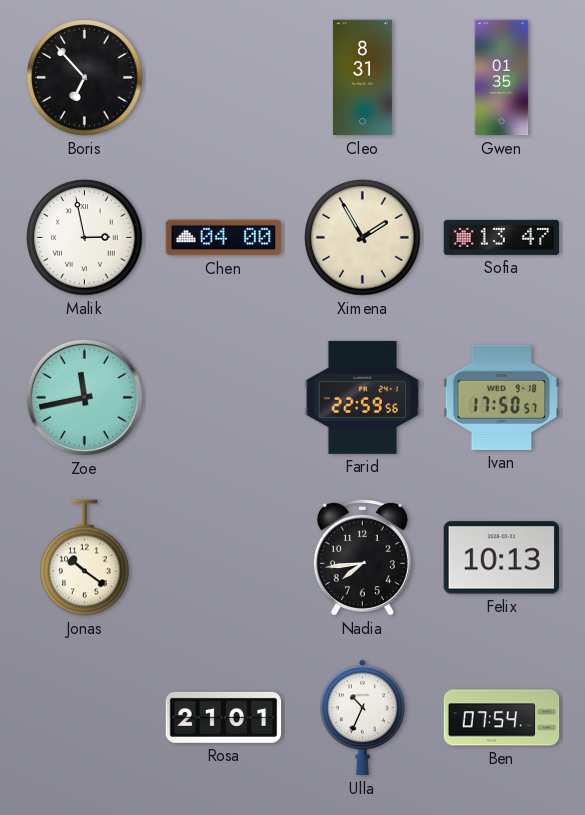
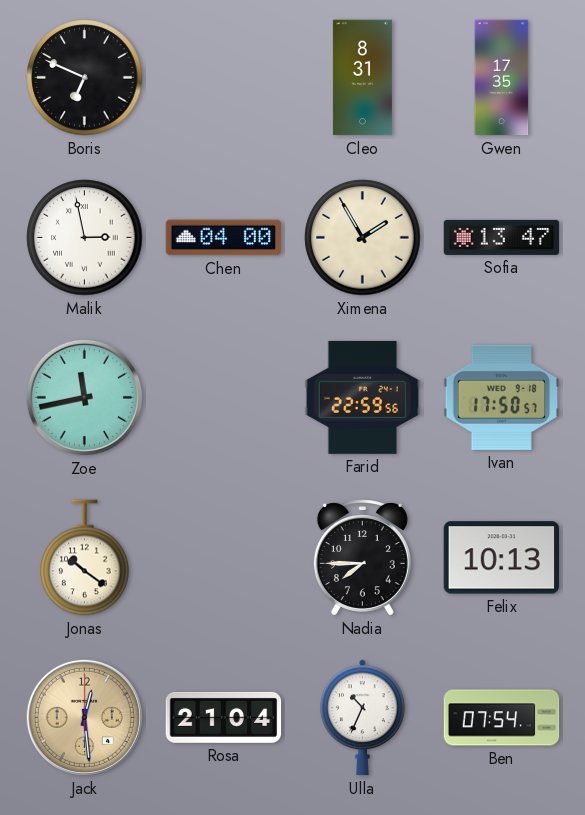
Boris: 6:53 -> 6:49 (85, 78)
Gwen: 01:35 -> 17:35 (502, 78)
Nadia: 7:44 -> 7:45 (362, 558)
Jack: none -> 12:29 (84, 717)
Rosa: 21:01 -> 21:04 (224, 717)
